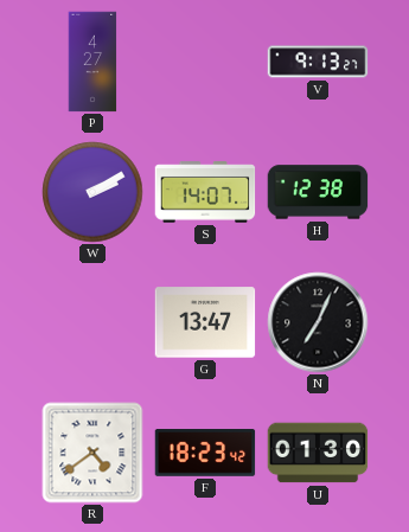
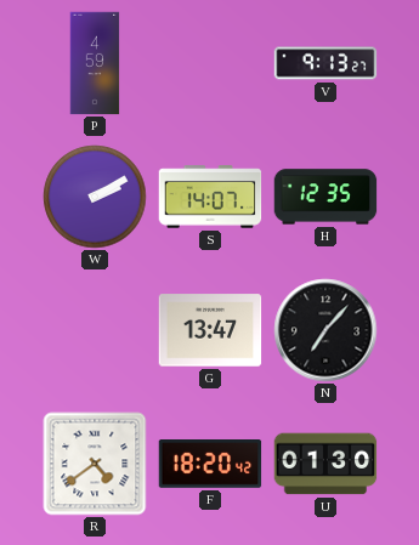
P: 4:27 -> 4:59 (95, 63)
H: 12:38 -> 12:35 (325, 197)
N: 7:04 -> 7:07 (325, 330)
F: 18:23 -> 18:20 (210, 465)
